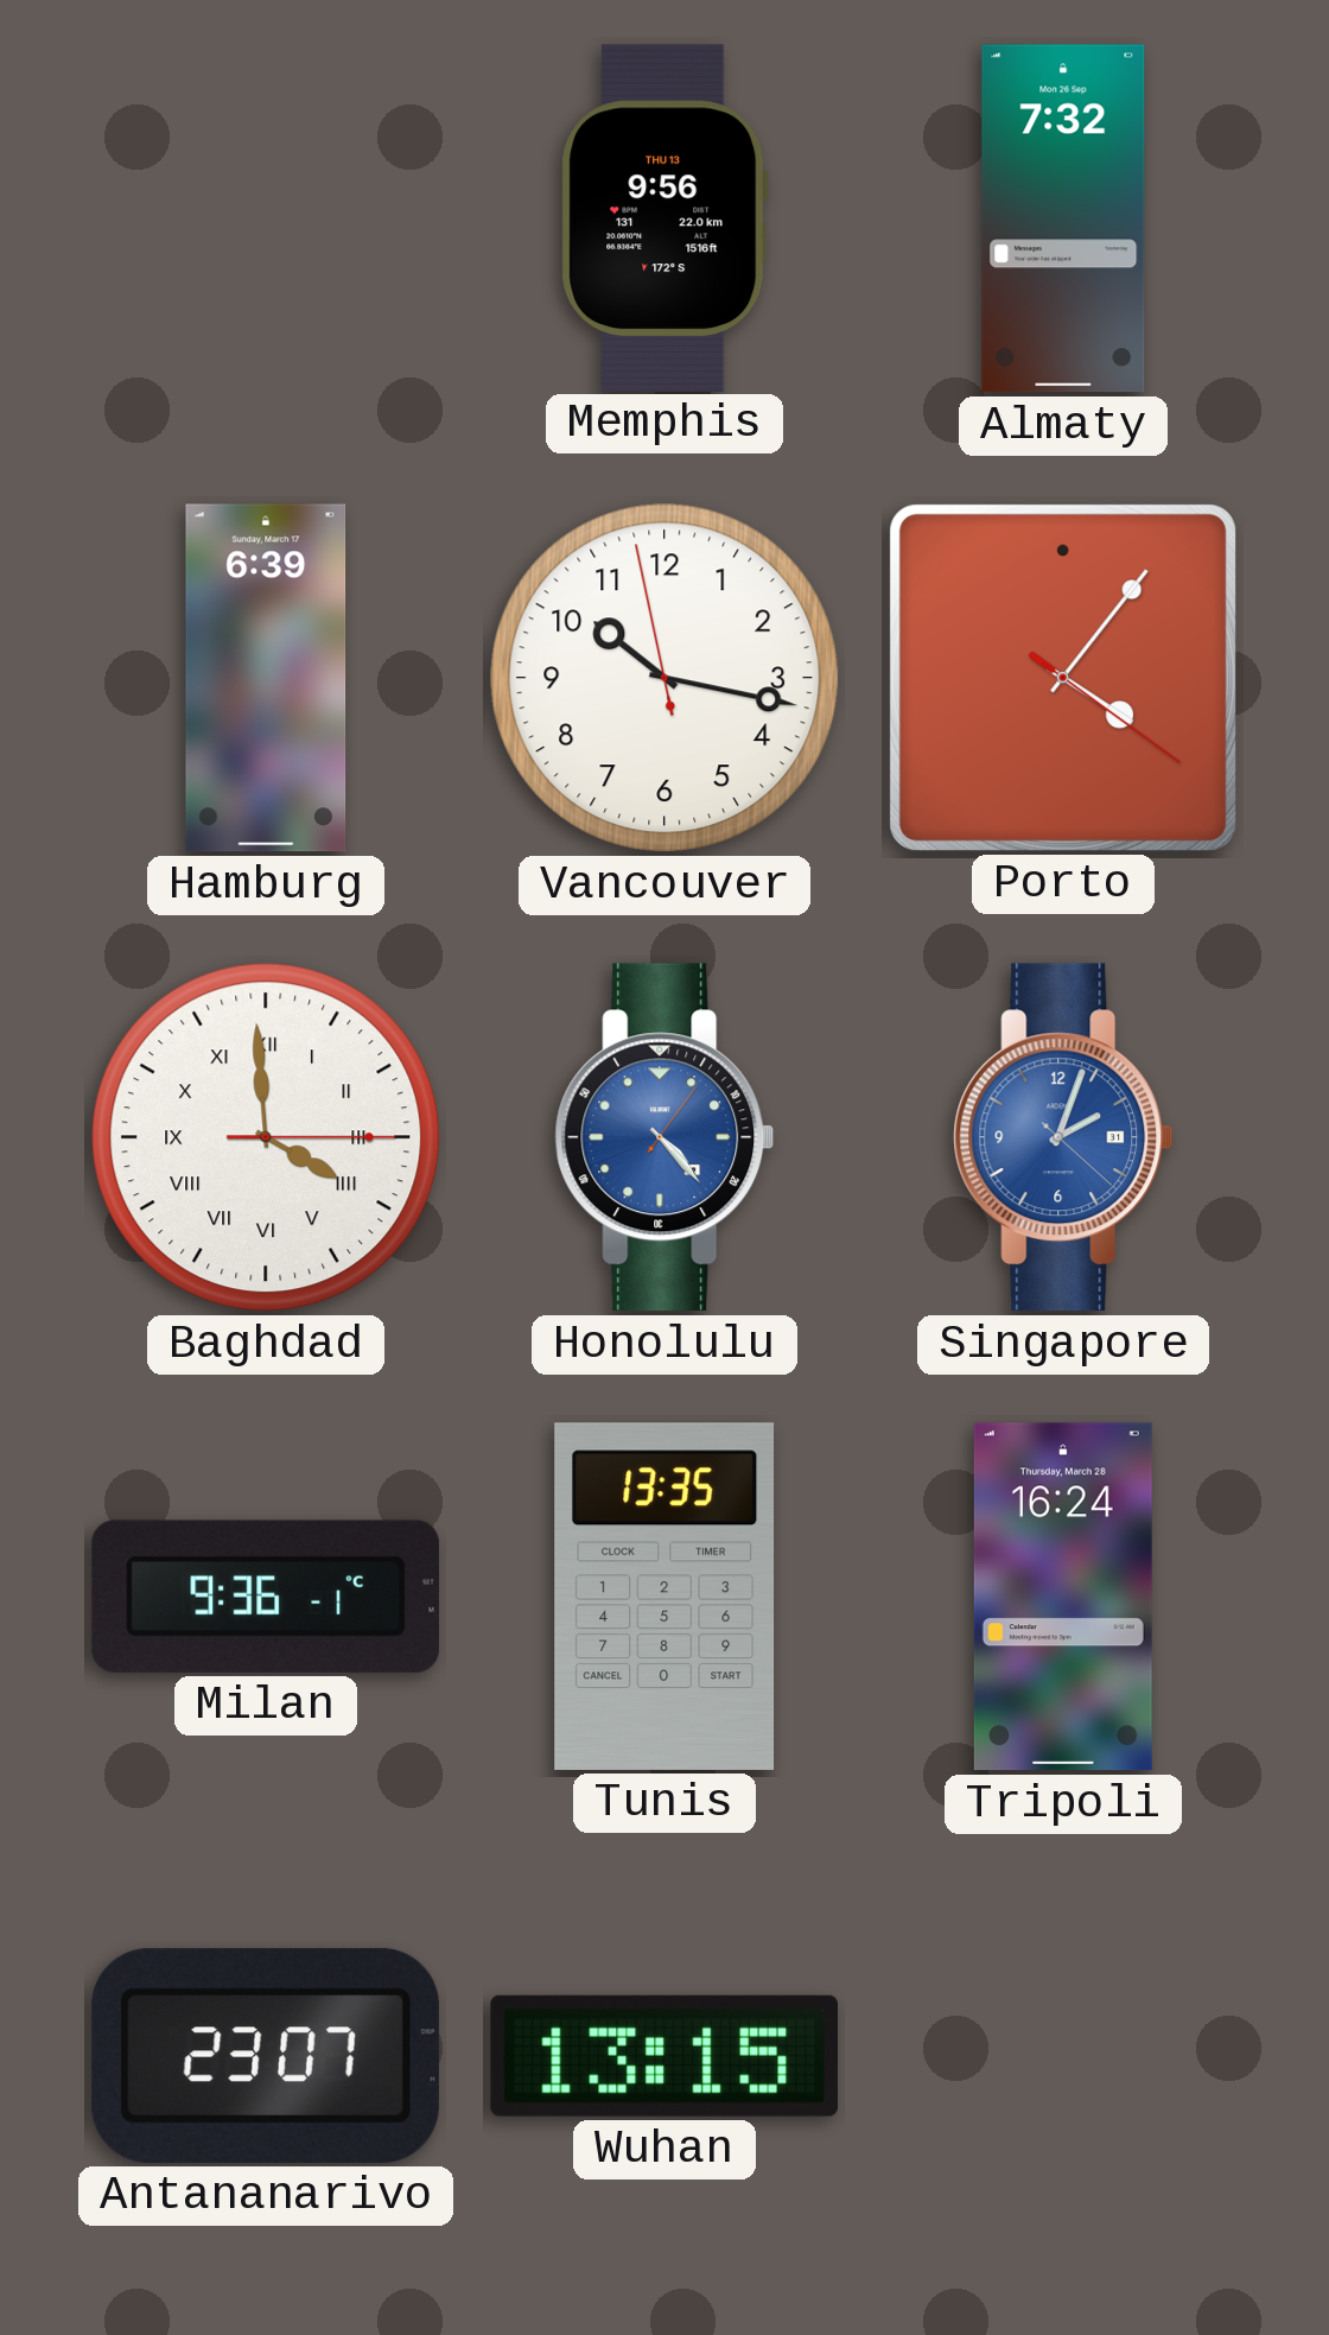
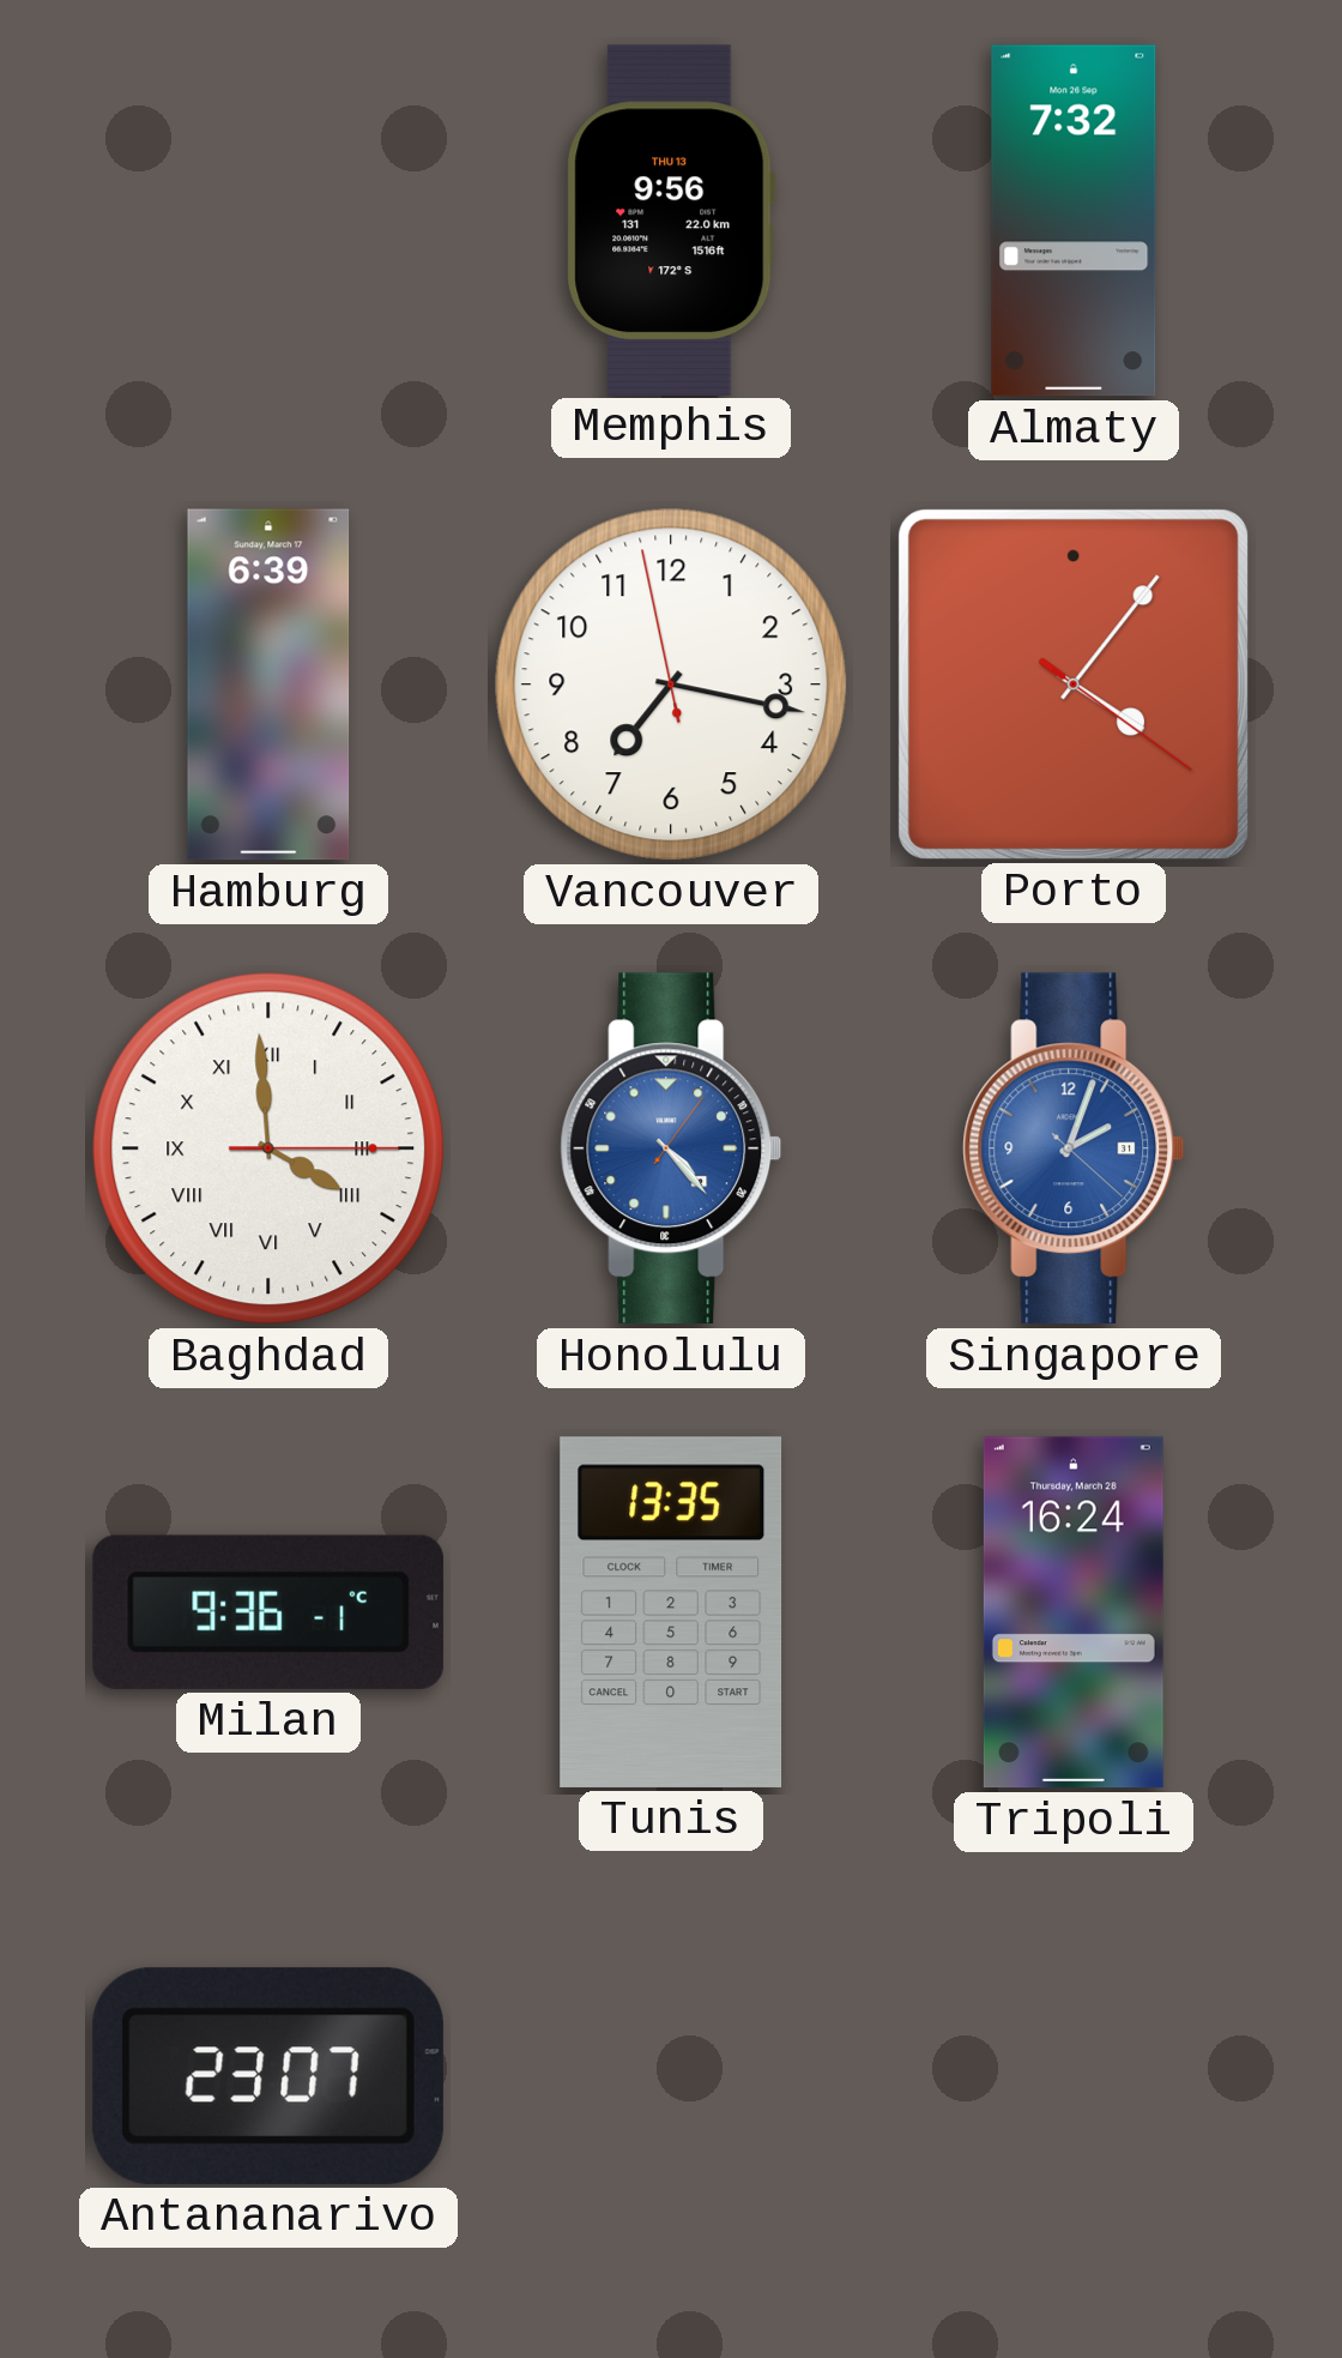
Vancouver: 10:16 -> 7:16 (671, 685)
Wuhan: 13:15 -> none (664, 2056)
